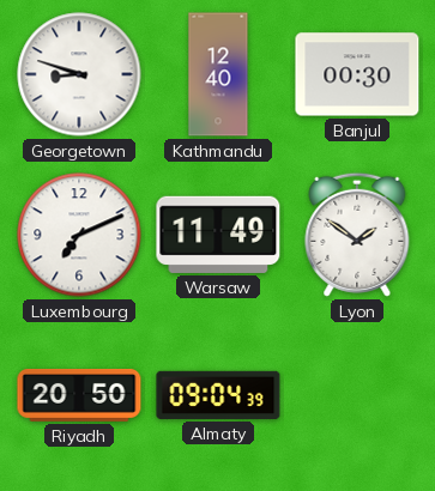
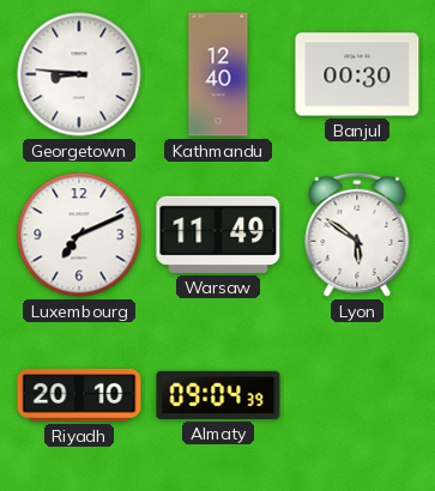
Georgetown: 8:48 -> 8:46 (79, 74)
Lyon: 1:51 -> 5:51 (357, 235)
Riyadh: 20:50 -> 20:10 (79, 396)
